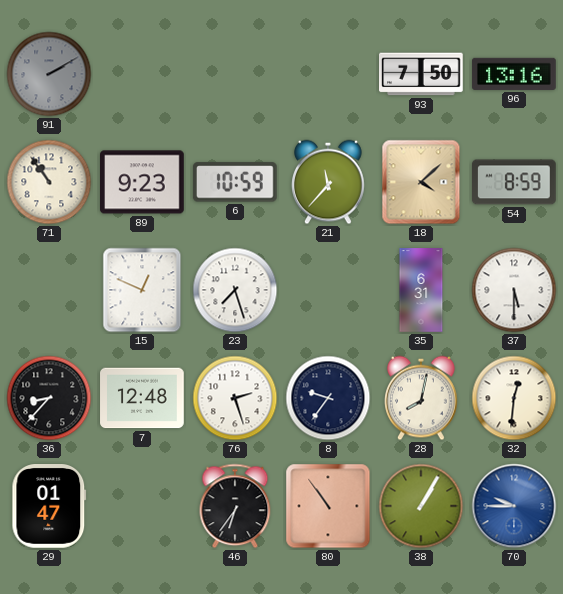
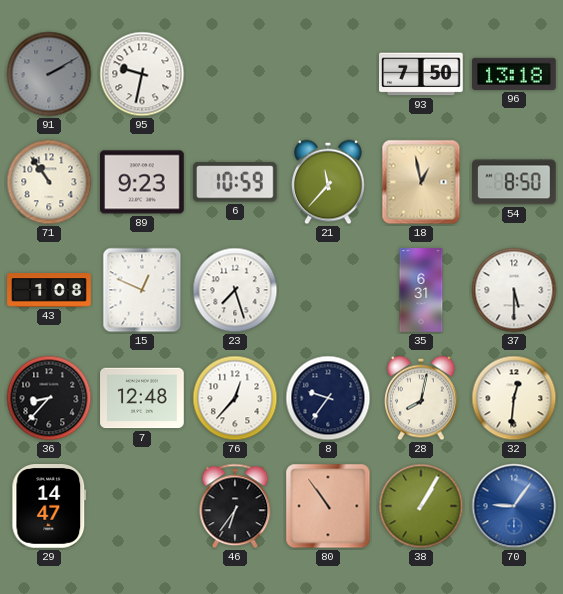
95: none -> 9:32 (142, 74)
96: 13:16 -> 13:18 (514, 74)
18: 4:08 -> 12:58 (421, 182)
54: 8:59 -> 8:50 (515, 182)
43: none -> 1:08 (49, 290)
76: 2:27 -> 12:37 (235, 398)
29: 01:47 -> 14:47 (49, 507)
70: 9:45 -> 9:06 (514, 506)
